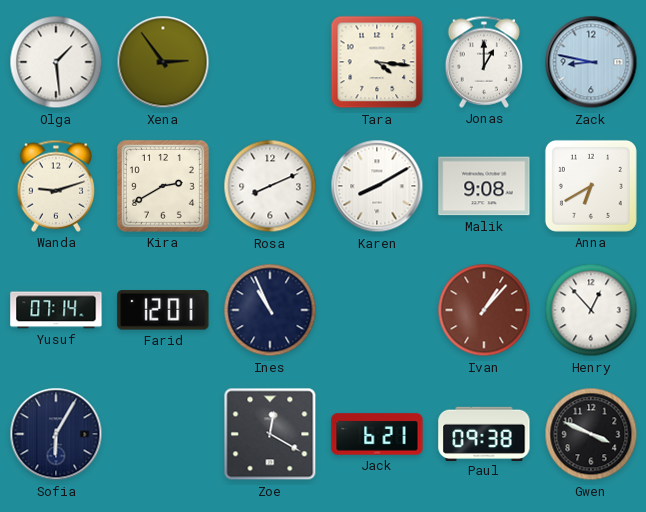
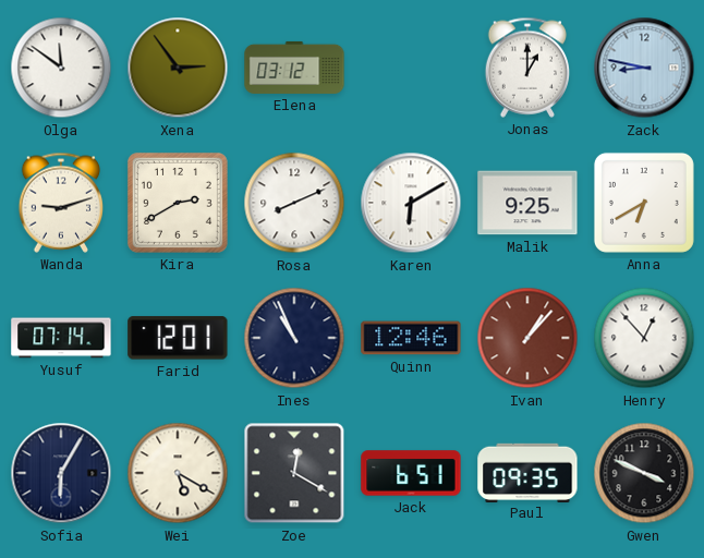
Olga: 1:29 -> 11:51 (61, 68)
Elena: none -> 03:12 (294, 68)
Tara: 4:16 -> none (377, 62)
Karen: 8:10 -> 6:10 (411, 203)
Malik: 9:08 -> 9:25 (527, 203)
Quinn: none -> 12:46 (411, 338)
Wei: none -> 5:20 (178, 473)
Jack: 6:21 -> 6:51 (411, 473)
Paul: 09:38 -> 09:35 (527, 472)
